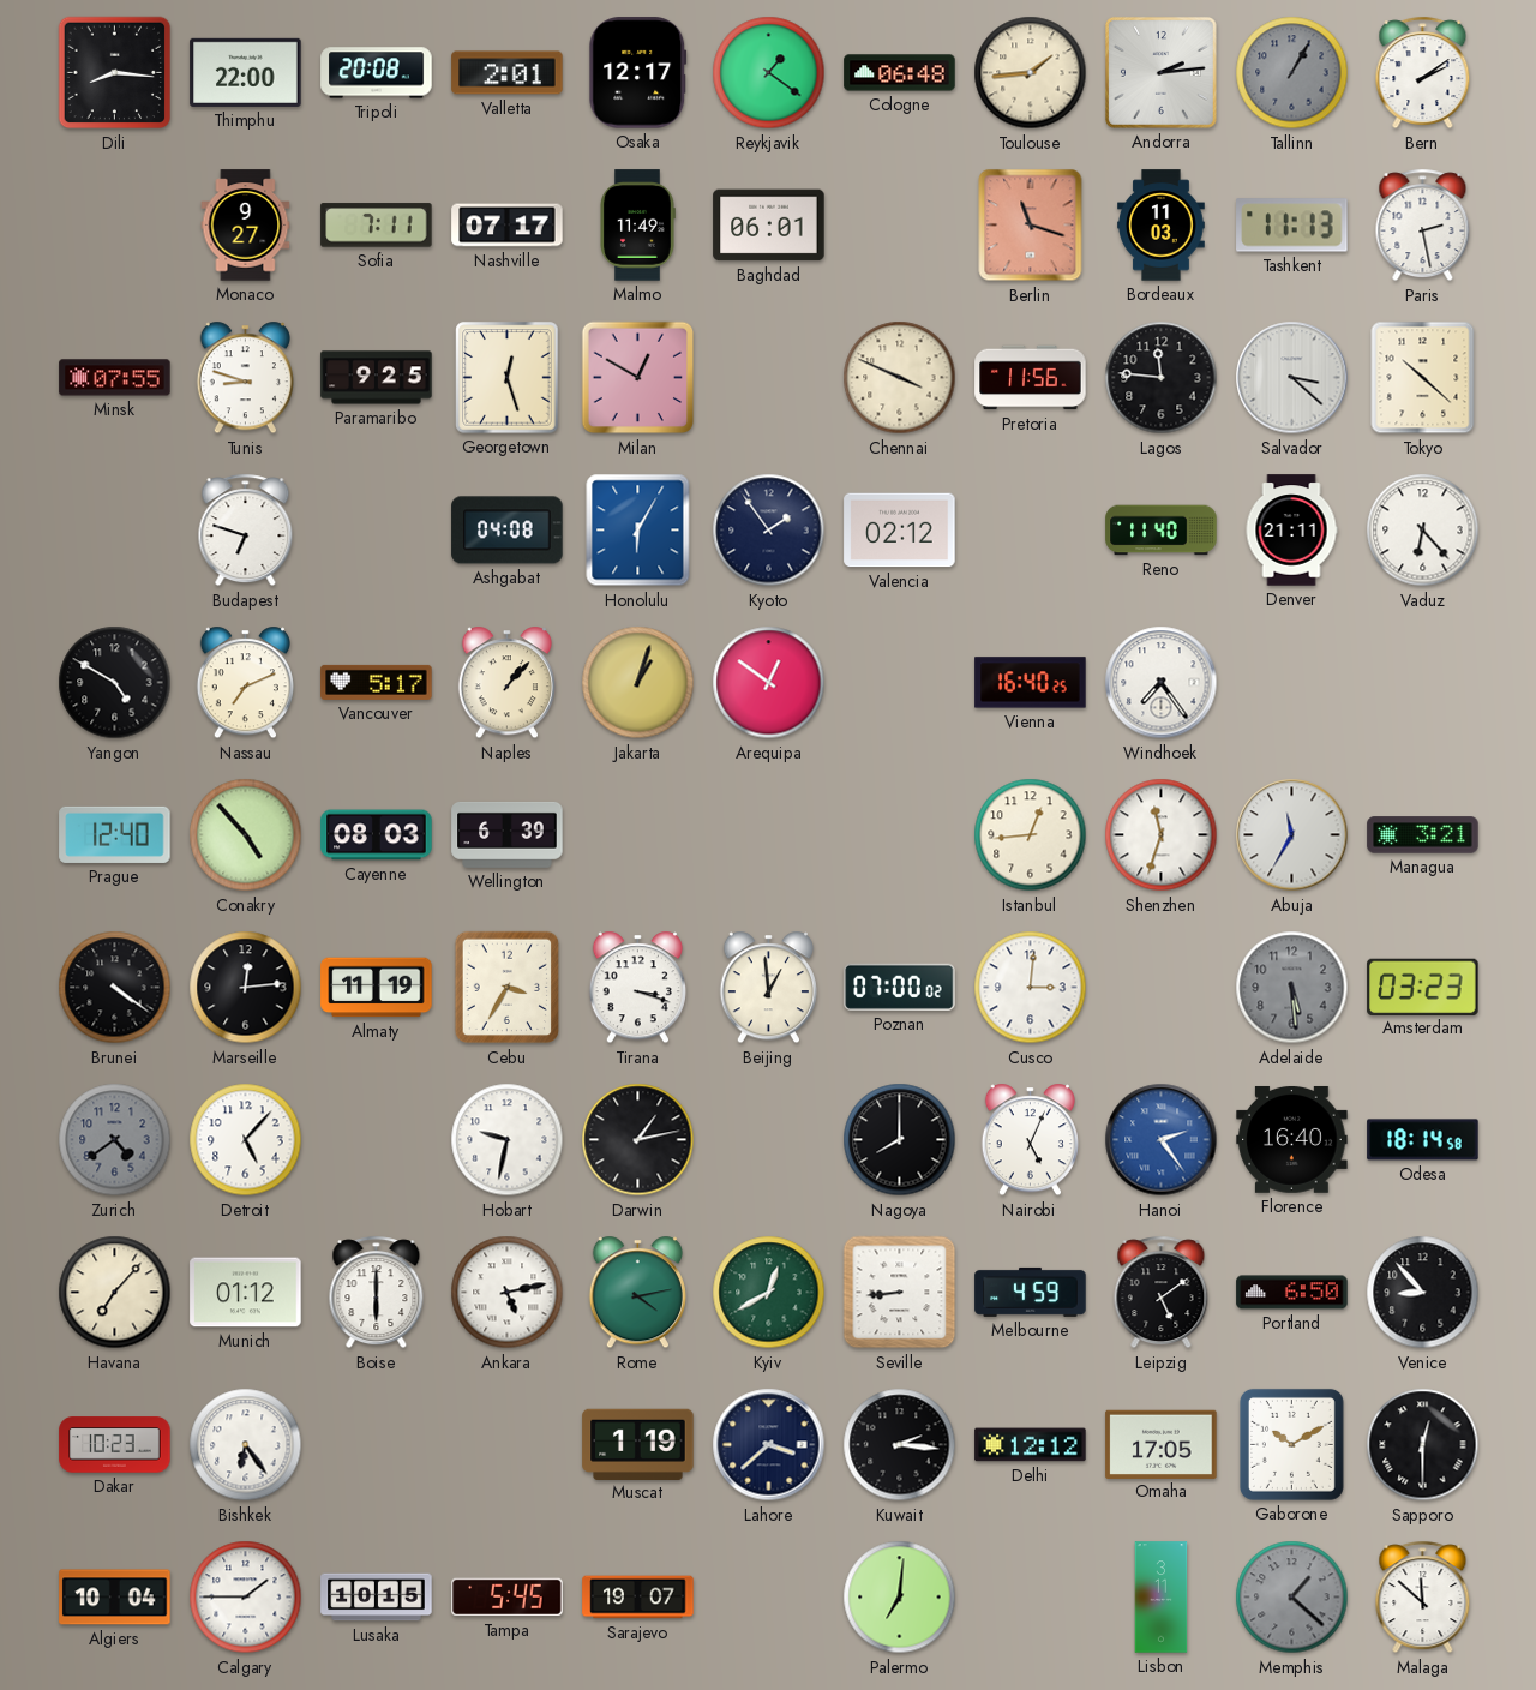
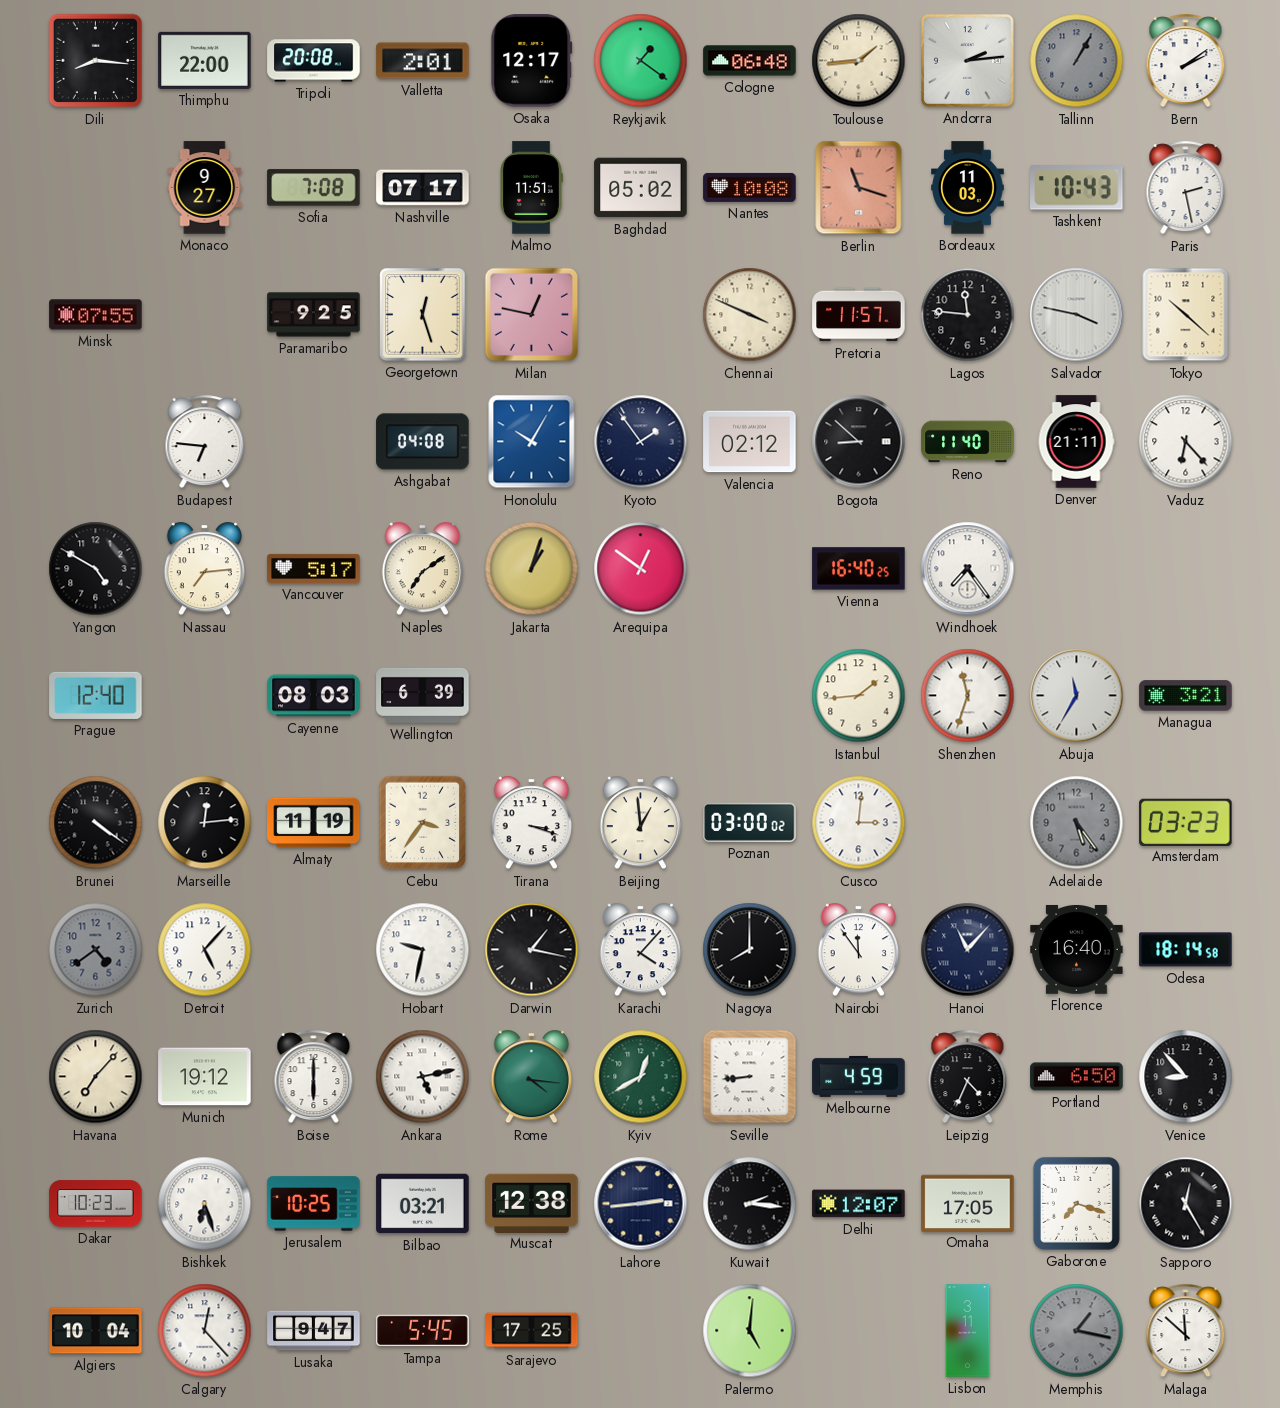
Sofia: 7:11 -> 7:08 (314, 188)
Malmo: 11:49 -> 11:51 (531, 188)
Baghdad: 06:01 -> 05:02 (641, 188)
Nantes: none -> 10:08 (750, 187)
Tashkent: 11:13 -> 10:43 (1077, 188)
Tunis: 8:48 -> none (245, 378)
Milan: 12:50 -> 12:47 (532, 315)
Pretoria: 11:56 -> 11:57 (859, 315)
Salvador: 3:22 -> 3:47 (1077, 315)
Budapest: 6:48 -> 6:46 (205, 442)
Honolulu: 6:05 -> 10:05 (532, 442)
Bogota: none -> 8:52 (859, 442)
Nassau: 7:11 -> 7:14 (204, 569)
Naples: 1:07 -> 7:09 (422, 569)
Conakry: 4:53 -> none (246, 835)
Istanbul: 12:44 -> 1:44 (859, 696)
Cebu: 3:35 -> 3:36 (423, 823)
Poznan: 07:00 -> 03:00 (750, 822)
Adelaide: 5:29 -> 5:24 (1077, 823)
Darwin: 1:13 -> 1:17 (532, 950)
Karachi: none -> 4:07 (640, 950)
Nairobi: 5:04 -> 11:54 (858, 950)
Hanoi: 2:24 -> 11:07 (968, 950)
Hanoi dial: blue -> navy (968, 950)
Munich: 01:12 -> 19:12 (205, 1077)
Rome: 4:13 -> 4:16 (531, 1077)
Leipzig: 5:09 -> 4:34 (968, 1077)
Bishkek: 6:24 -> 6:27 (205, 1204)
Jerusalem: none -> 10:25 (314, 1204)
Bilbao: none -> 03:21 (423, 1204)
Muscat: 1:19 -> 12:38 (532, 1203)
Lahore: 3:38 -> 2:44 (641, 1204)
Delhi: 12:12 -> 12:07 (859, 1204)
Gaborone: 10:10 -> 7:18 (1076, 1203)
Sapporo: 12:30 -> 12:25 (1186, 1204)
Calgary: 1:45 -> 12:23 (205, 1331)
Lusaka: 10:15 -> 9:47 (314, 1331)
Sarajevo: 19:07 -> 17:25 (532, 1331)
Palermo: 7:01 -> 5:01 (750, 1331)
Memphis: 1:22 -> 1:17 (1077, 1331)
